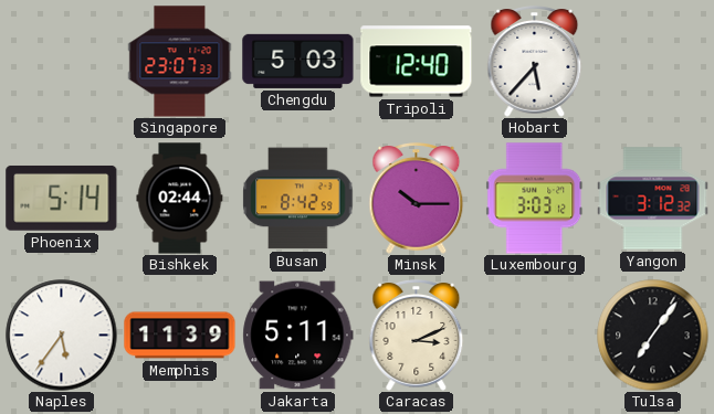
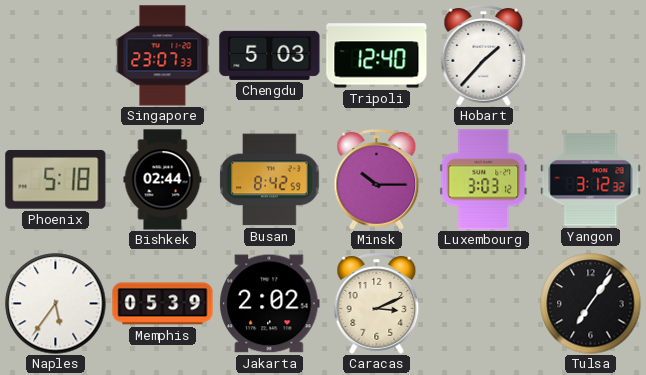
Hobart: 5:37 -> 1:37 (484, 56)
Phoenix: 5:14 -> 5:18 (56, 180)
Memphis: 11:39 -> 05:39 (163, 304)
Jakarta: 5:11 -> 2:02 (270, 304)
